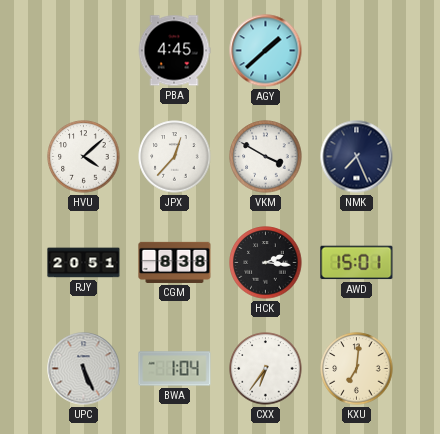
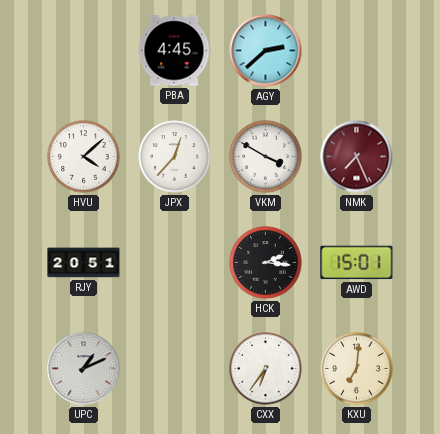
AGY: 1:38 -> 2:38 (266, 51)
NMK dial: navy -> burgundy (357, 157)
CGM: 8:38 -> none (175, 262)
UPC: 5:26 -> 1:11 (84, 369)
BWA: 1:04 -> none (175, 369)
